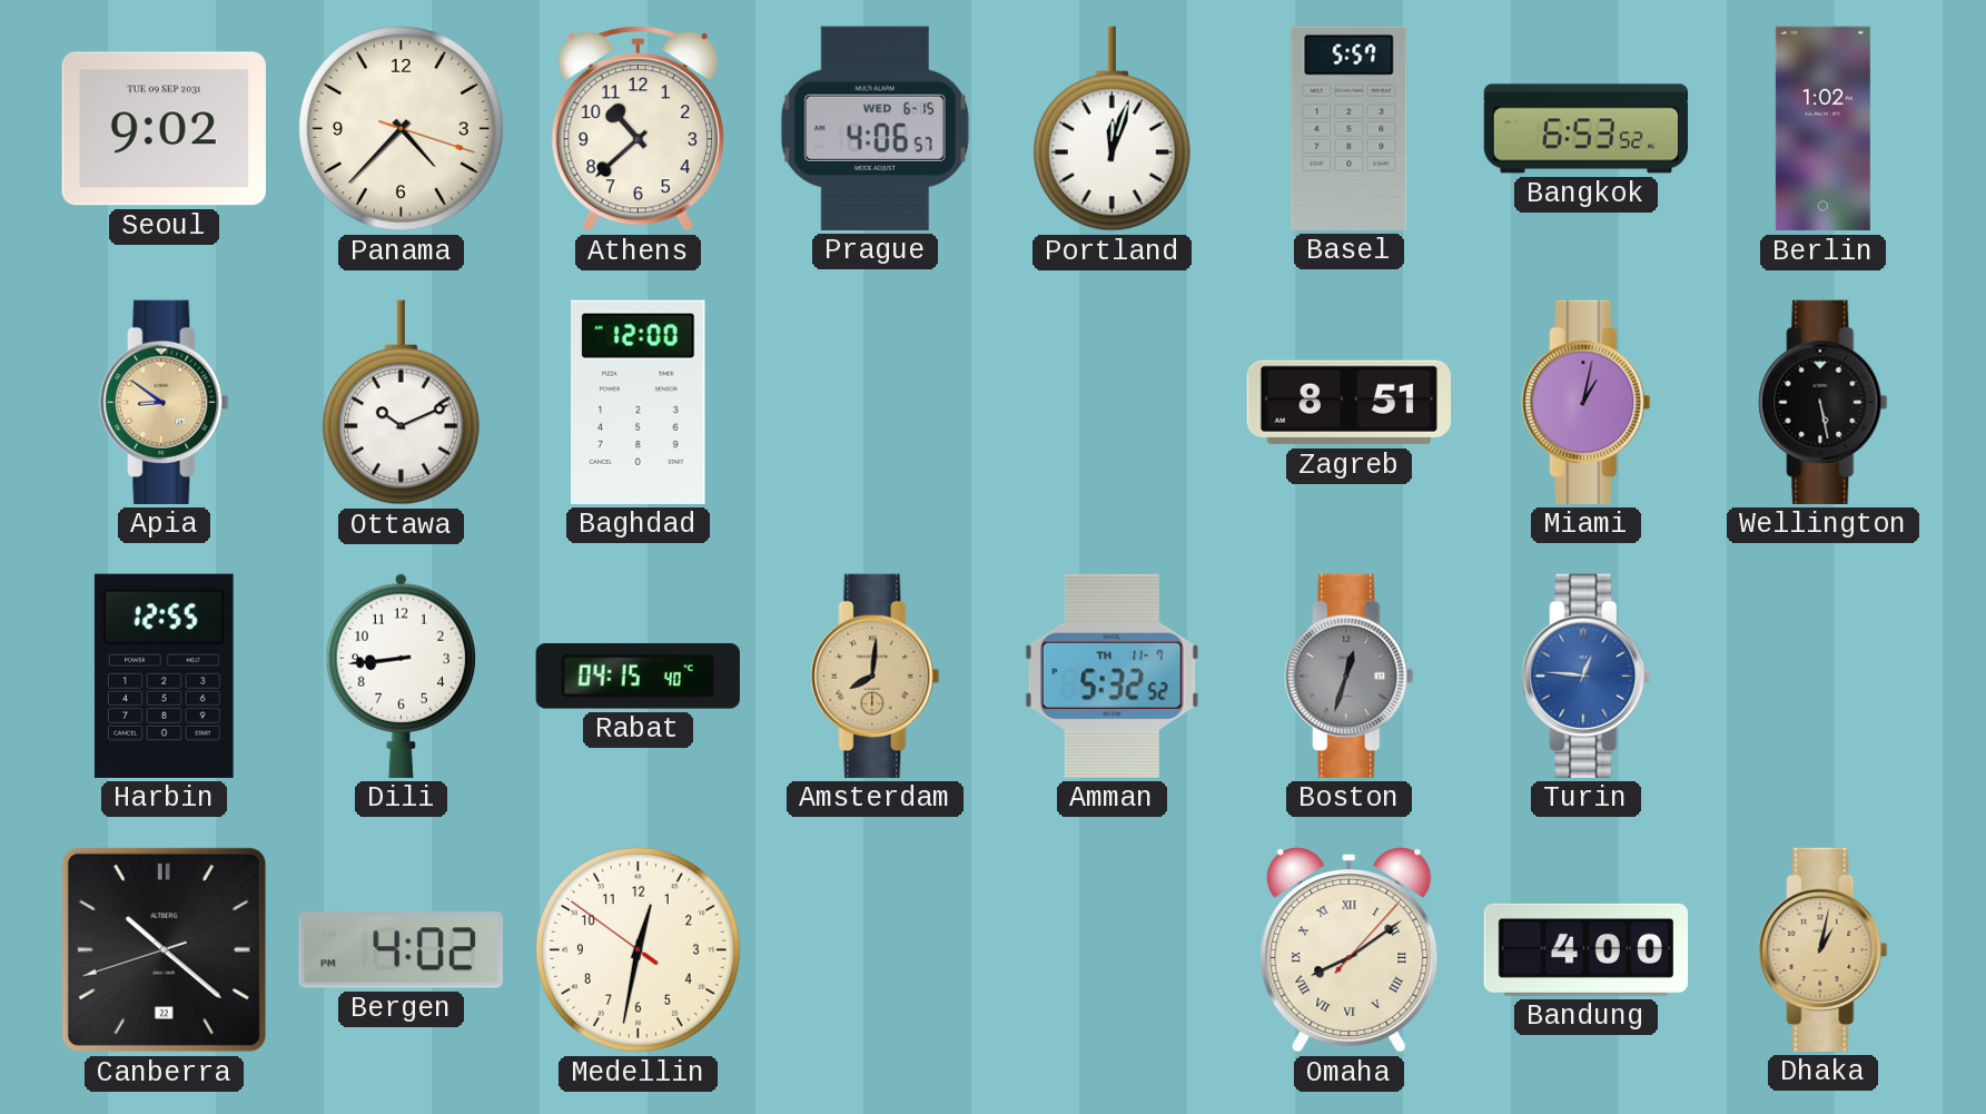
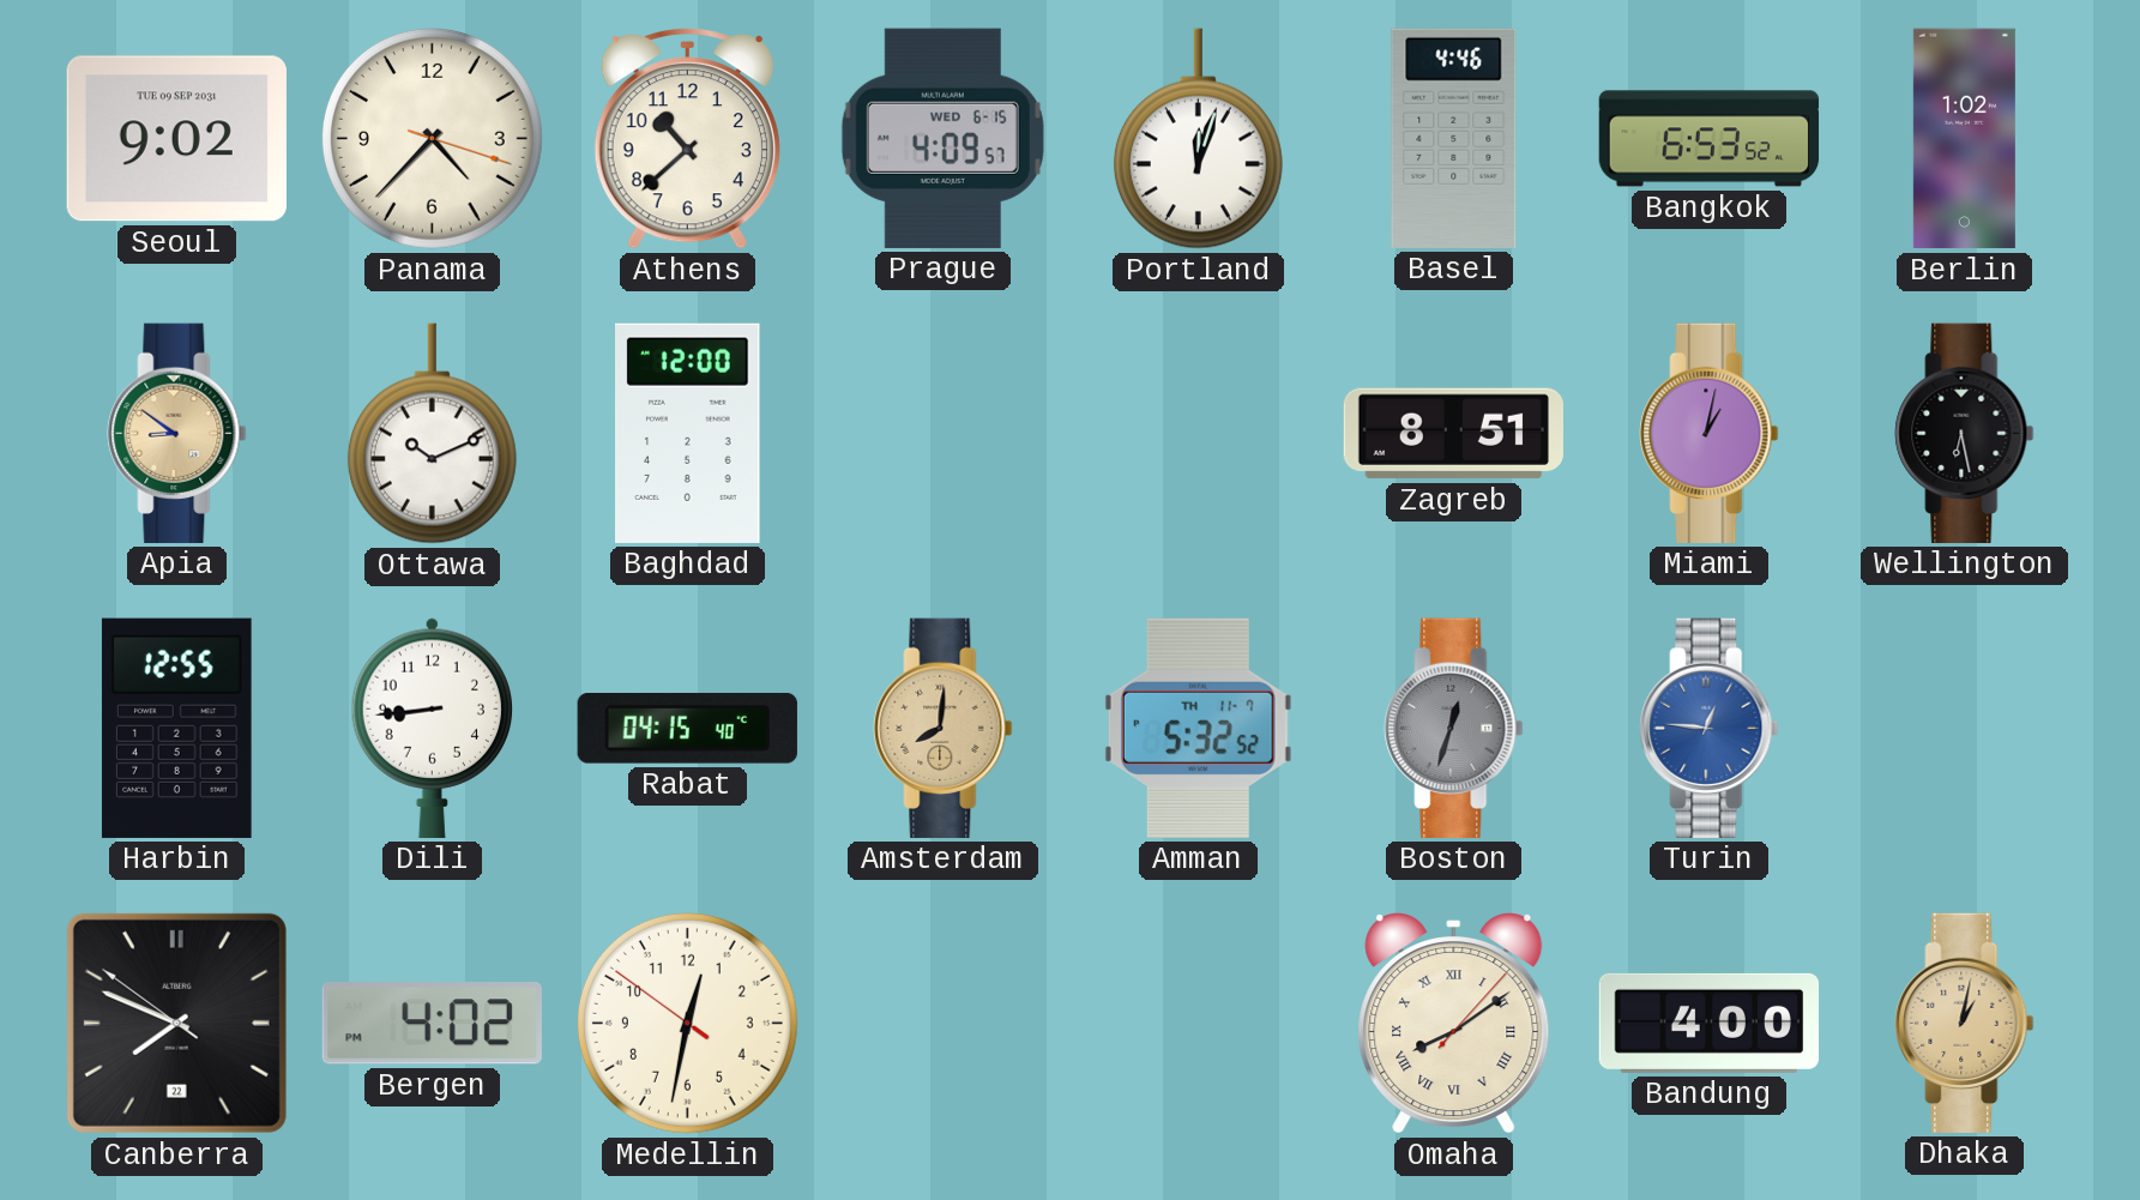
Prague: 4:06 -> 4:09 (942, 138)
Basel: 5:57 -> 4:46 (1454, 138)
Wellington: 5:28 -> 6:28 (1965, 433)
Canberra: 10:21 -> 7:48 (176, 1023)
